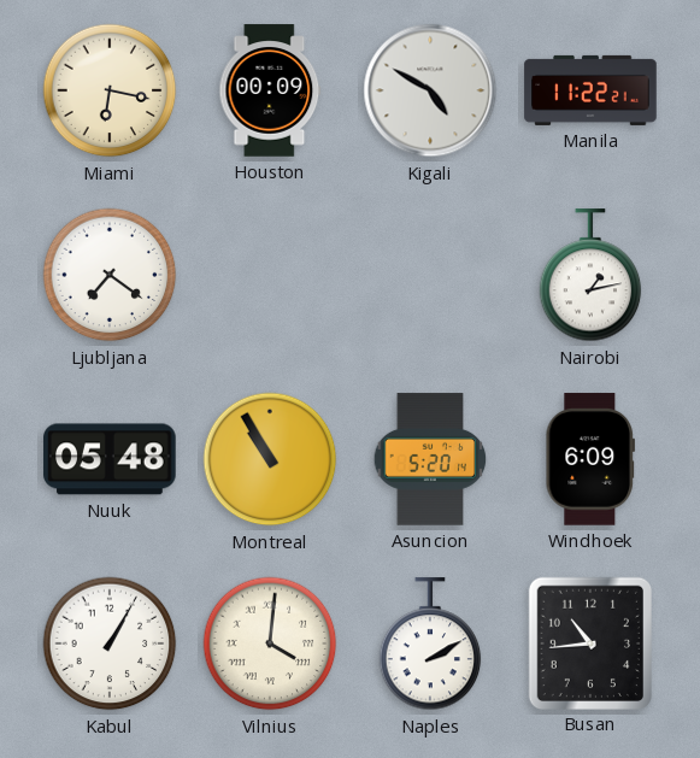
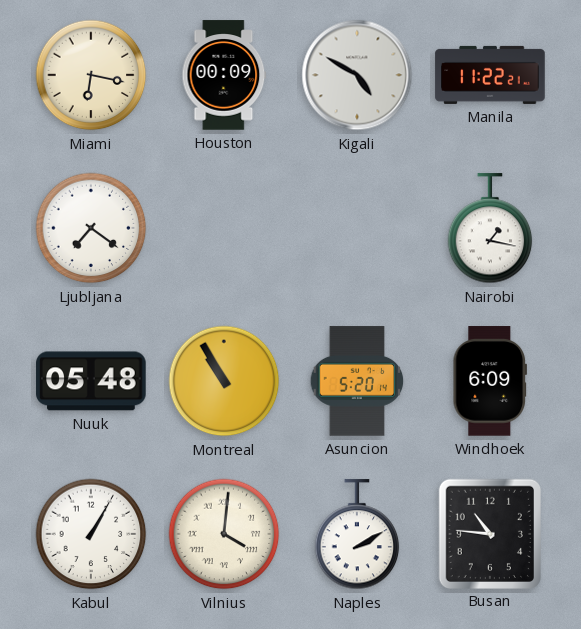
Nairobi: 1:13 -> 1:17 (490, 229)
Busan: 10:44 -> 10:46 (489, 533)
